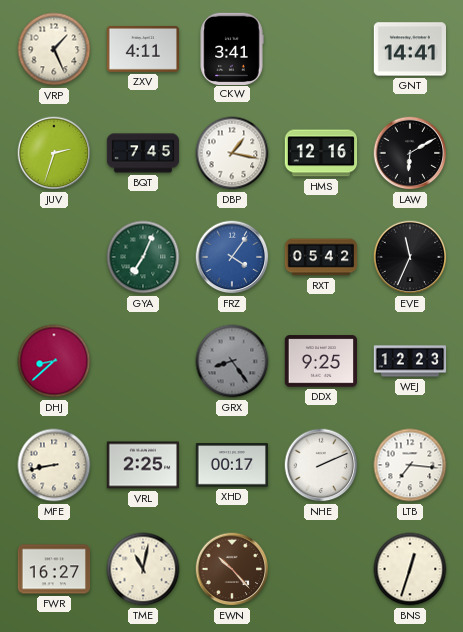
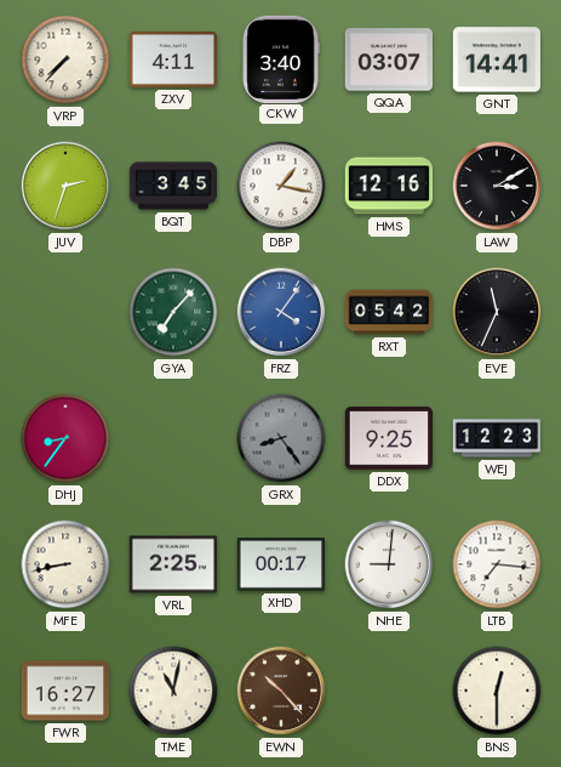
VRP: 1:26 -> 7:37 (65, 59)
CKW: 3:41 -> 3:40 (281, 58)
QQA: none -> 03:07 (388, 59)
BQT: 7:45 -> 3:45 (173, 186)
LAW: 6:10 -> 3:10 (497, 186)
GYA: 7:04 -> 7:07 (173, 312)
DHJ: 8:38 -> 8:36 (65, 438)
NHE: 2:11 -> 9:01 (389, 564)
BNS: 12:33 -> 12:30 (497, 691)
